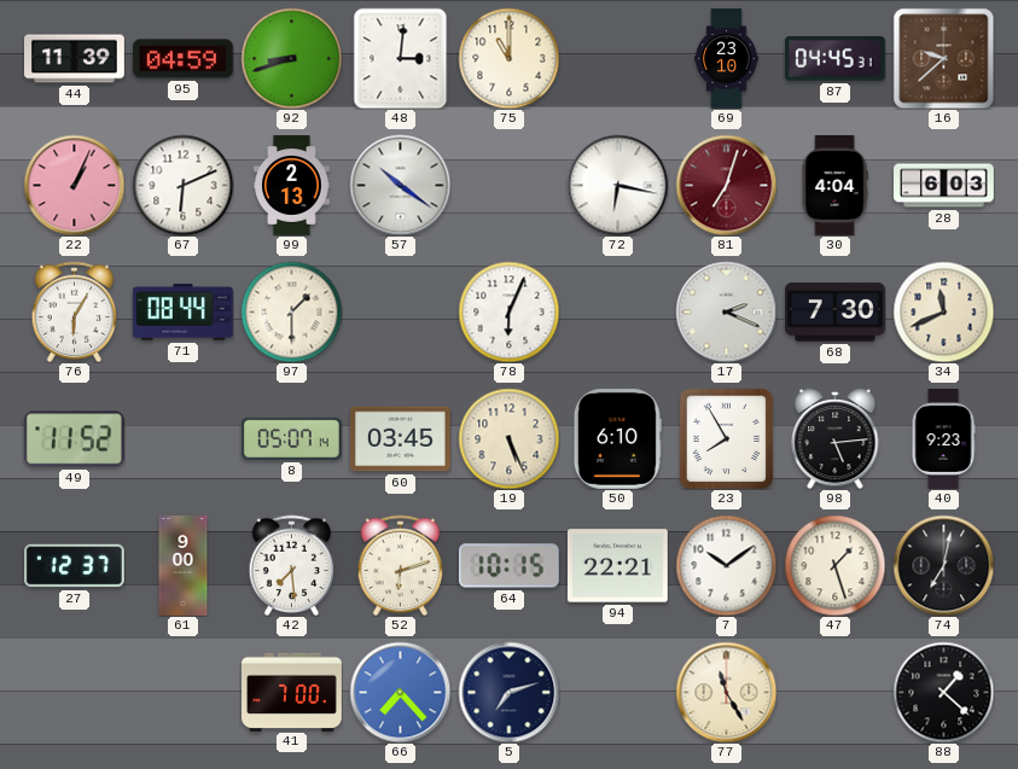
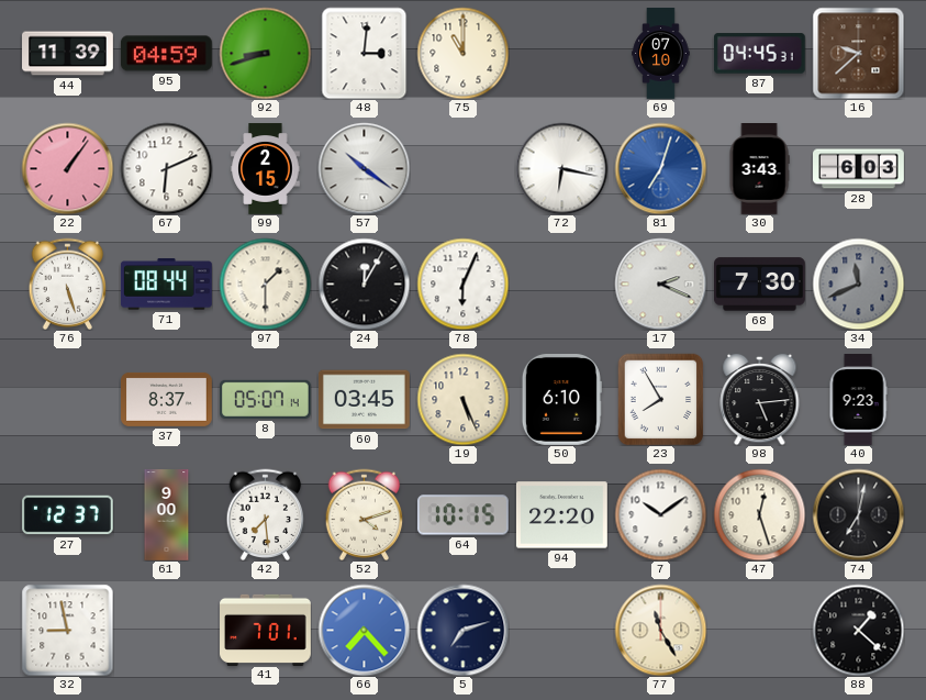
69: 23:10 -> 07:10 (661, 54)
22: 1:04 -> 1:06 (67, 168)
99: 2:13 -> 2:15 (266, 169)
81 dial: burgundy -> blue (660, 168)
30: 4:04 -> 3:43 (759, 169)
76: 6:05 -> 5:27 (68, 284)
24: none -> 12:05 (364, 284)
34 dial: cream -> grey (858, 284)
49: 11:52 -> none (74, 439)
37: none -> 8:37 (167, 399)
52: 6:12 -> 4:12 (365, 514)
94: 22:21 -> 22:20 (562, 515)
47: 1:27 -> 12:27 (759, 514)
32: none -> 8:58 (67, 630)
41: 7:00 -> 7:01 (266, 630)
